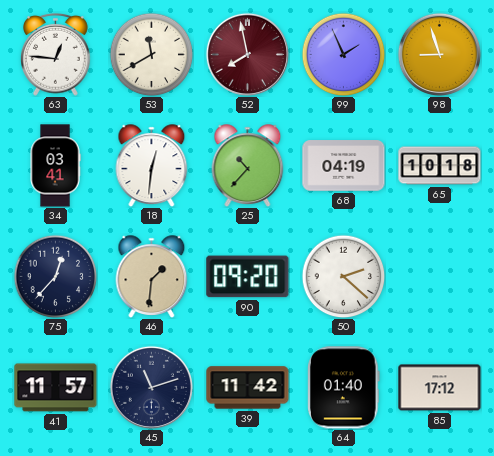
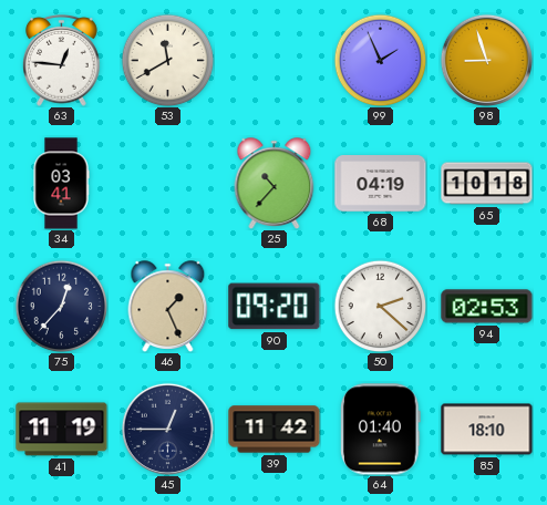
52: 7:58 -> none (247, 54)
18: 12:31 -> none (152, 166)
46: 1:31 -> 1:26 (168, 307)
94: none -> 02:53 (487, 307)
41: 11:57 -> 11:19 (62, 430)
45: 11:12 -> 12:45 (167, 429)
85: 17:12 -> 18:10 (487, 430)
